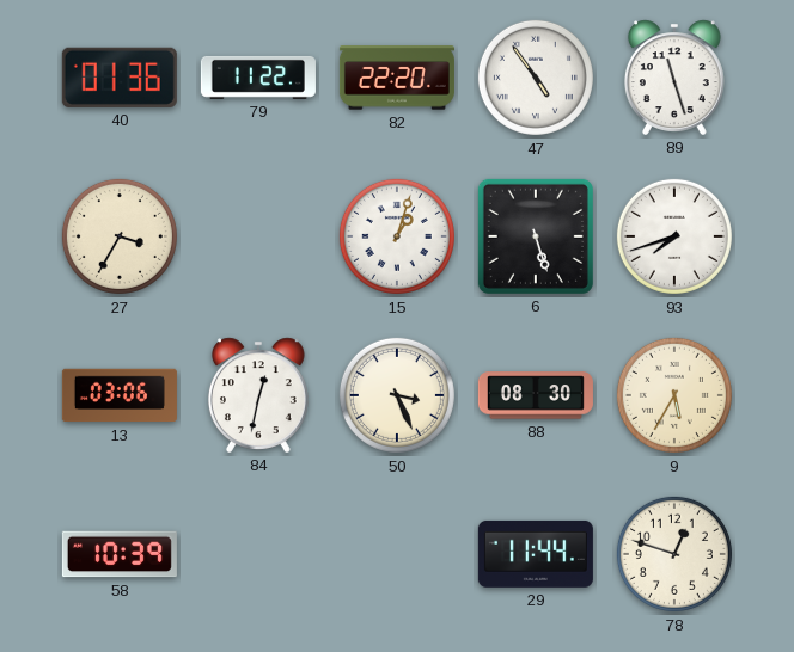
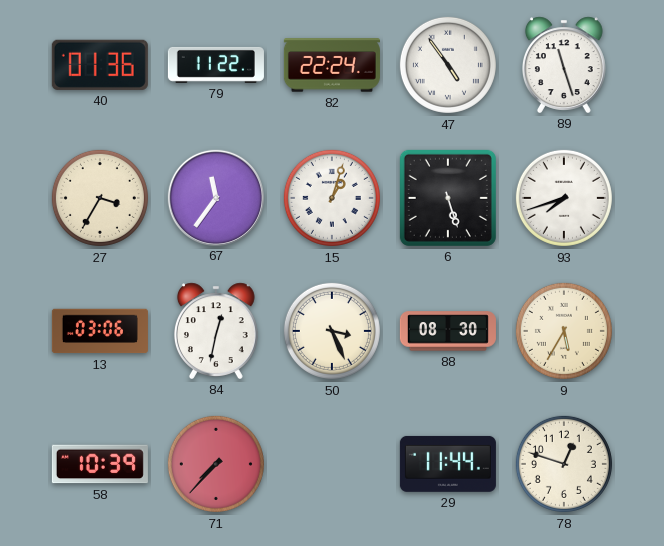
82: 22:20 -> 22:24 (332, 65)
67: none -> 11:36 (215, 197)
71: none -> 7:37 (216, 464)
